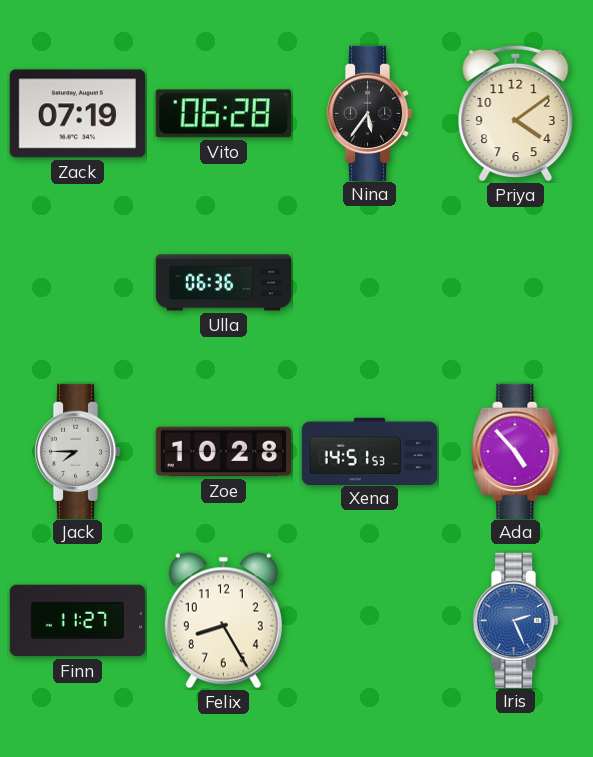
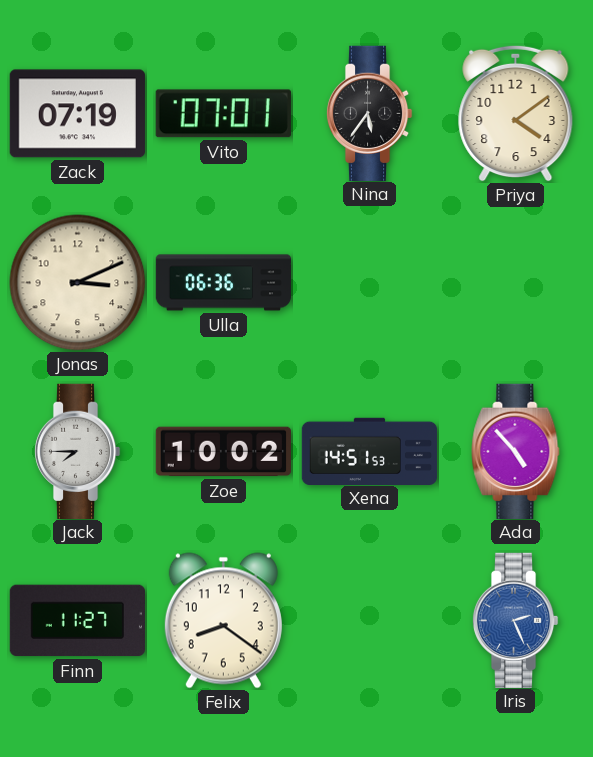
Vito: 06:28 -> 07:01 (223, 114)
Jonas: none -> 3:11 (78, 283)
Zoe: 10:28 -> 10:02 (223, 452)
Felix: 8:25 -> 8:21 (223, 621)
